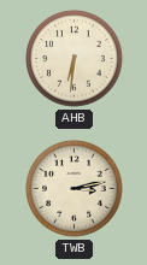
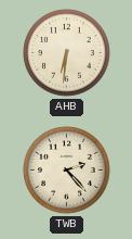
TWB: 3:13 -> 2:23 (67, 171)
